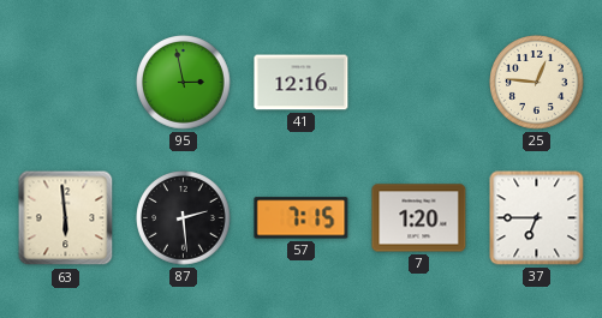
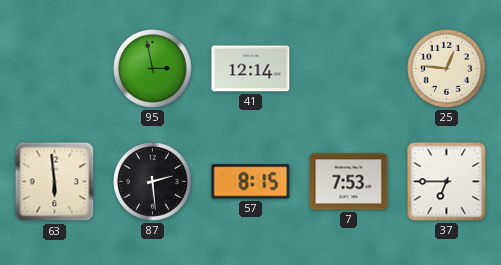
41: 12:16 -> 12:14 (251, 69)
57: 7:15 -> 8:15 (251, 182)
7: 1:20 -> 7:53 (349, 182)
